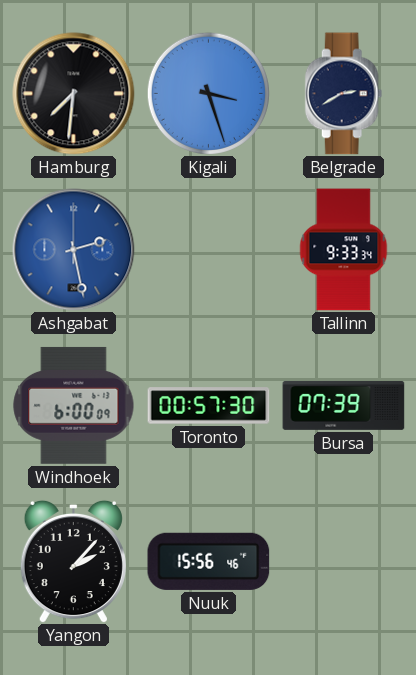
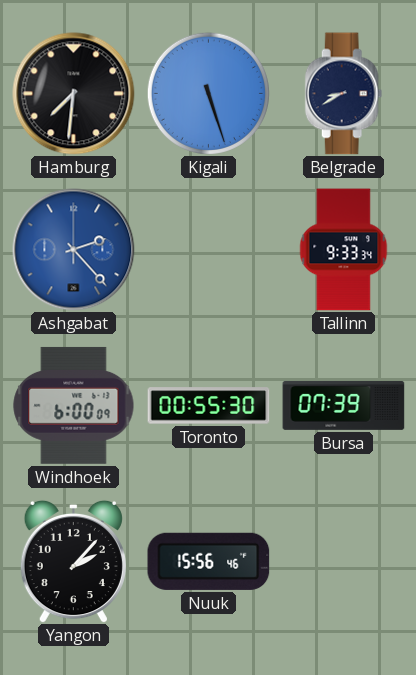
Kigali: 3:27 -> 5:27 (208, 93)
Belgrade: 2:40 -> 8:40 (344, 94)
Ashgabat: 2:28 -> 2:23 (74, 250)
Toronto: 00:57 -> 00:55 (209, 406)
